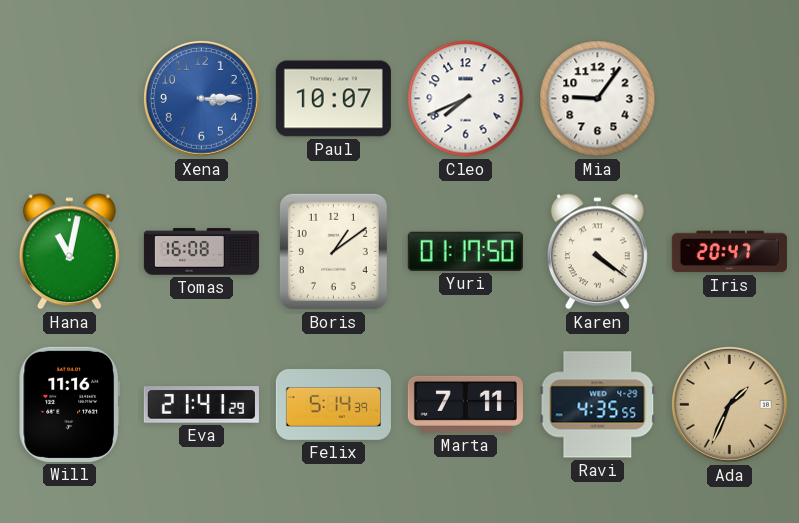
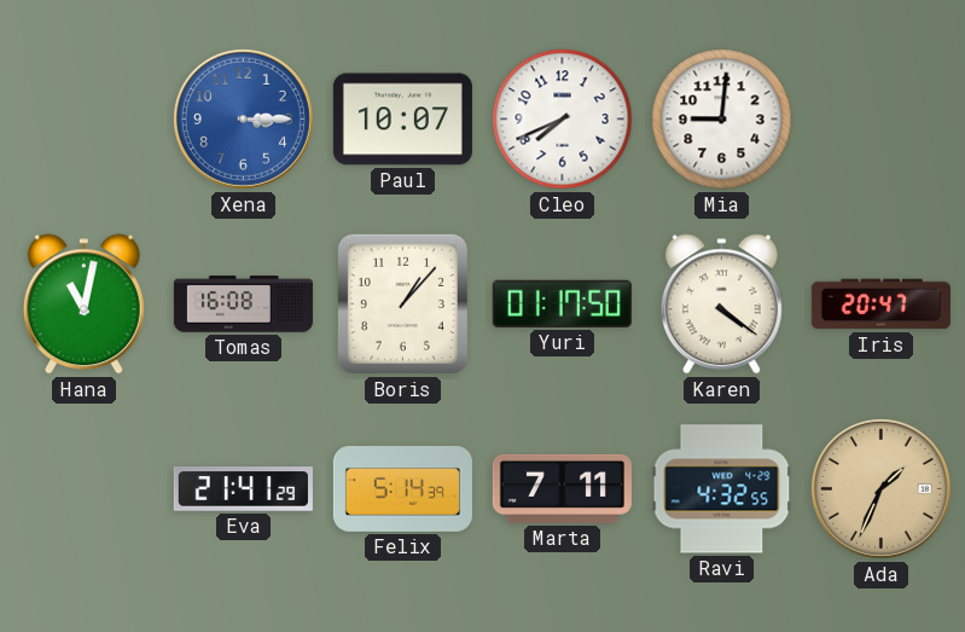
Mia: 9:06 -> 9:01 (722, 120)
Boris: 1:09 -> 1:07 (402, 303)
Will: 11:16 -> none (69, 404)
Ravi: 4:35 -> 4:32 (722, 489)
